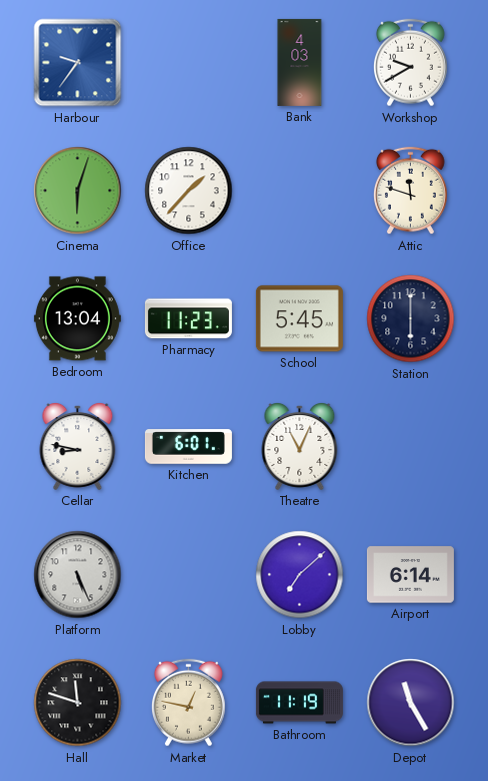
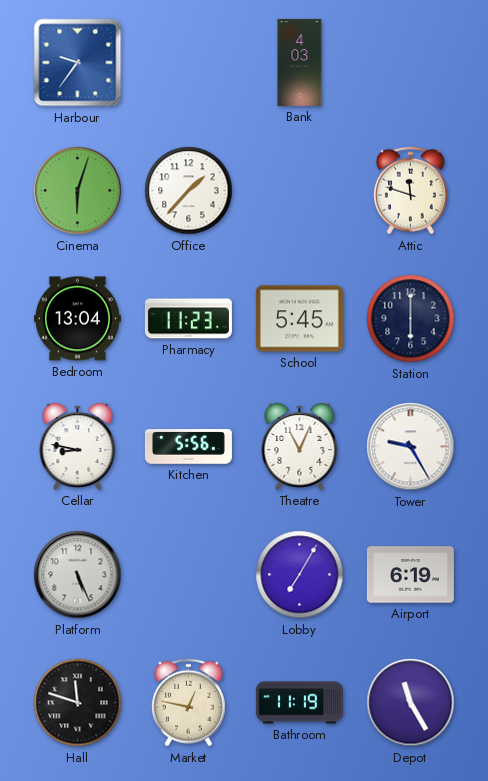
Workshop: 9:40 -> none (410, 63)
Kitchen: 6:01 -> 5:56 (188, 447)
Tower: none -> 9:25 (411, 447)
Lobby: 7:08 -> 7:05 (300, 575)
Airport: 6:14 -> 6:19 (410, 575)
